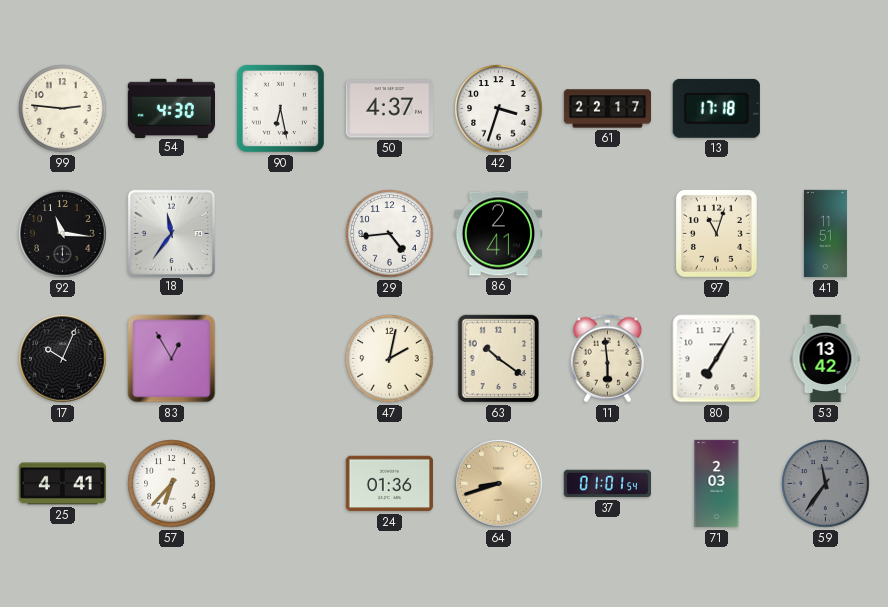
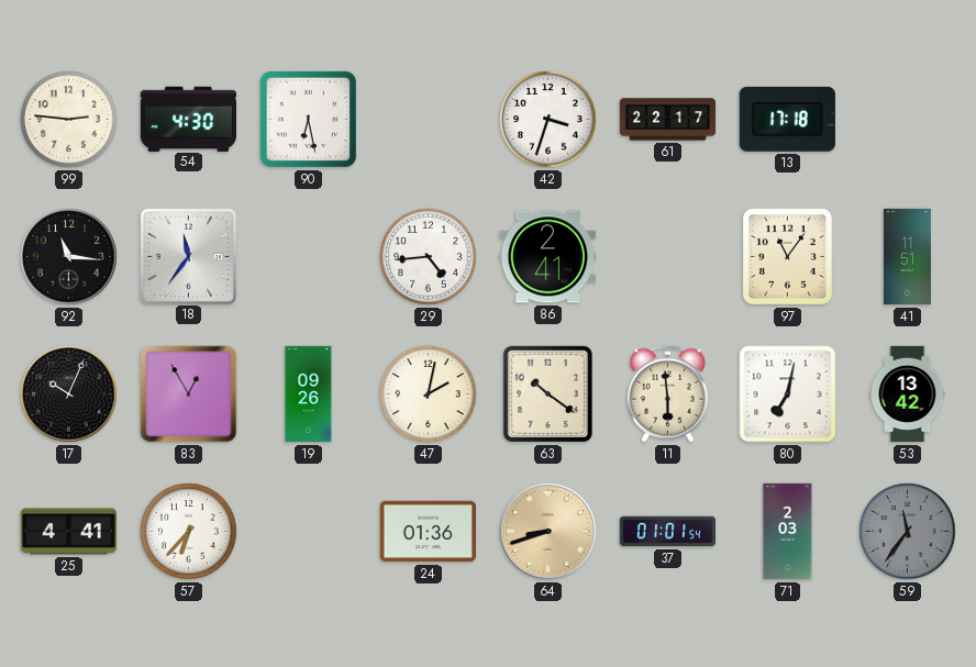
50: 4:37 -> none (389, 109)
97: 11:03 -> 11:06 (787, 257)
19: none -> 09:26 (309, 394)
80: 7:05 -> 7:02 (788, 394)
